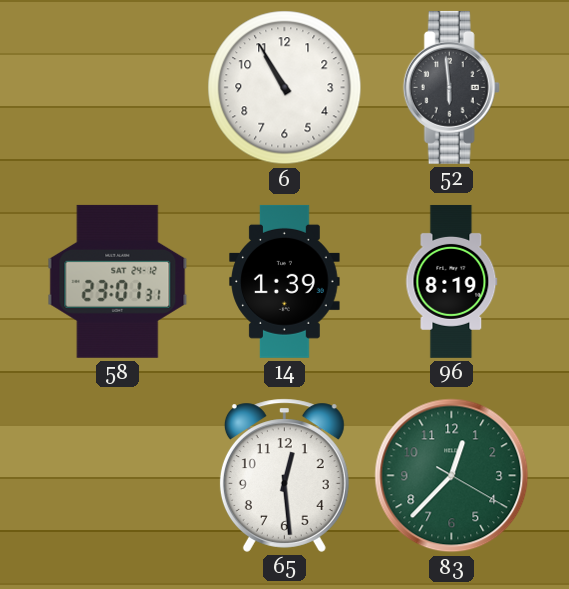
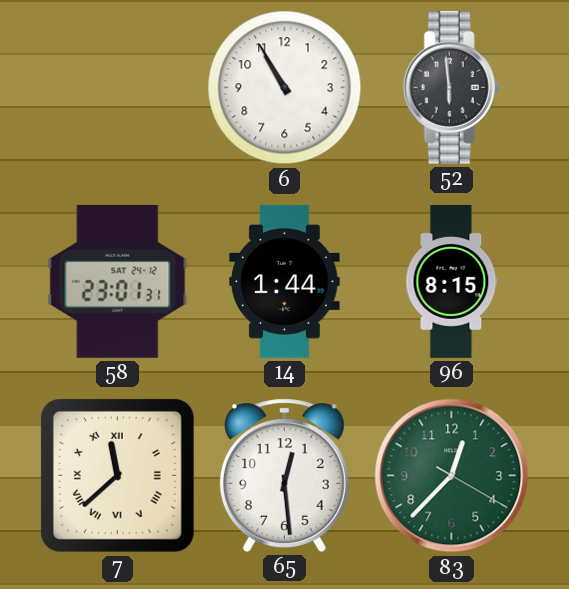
14: 1:39 -> 1:44 (285, 281)
96: 8:19 -> 8:15 (452, 281)
7: none -> 11:38 (117, 475)
